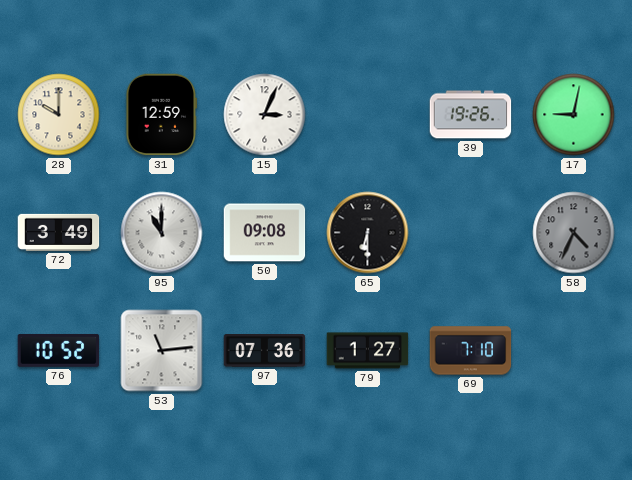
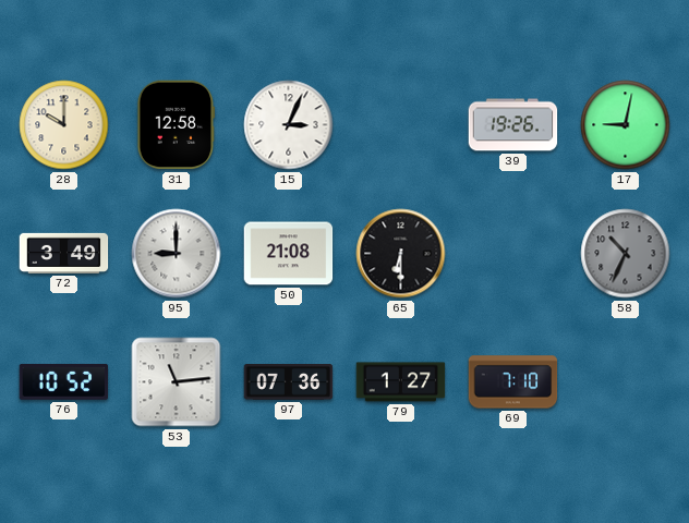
31: 12:59 -> 12:58 (177, 125)
95: 11:00 -> 9:00 (177, 254)
50: 09:08 -> 21:08 (289, 254)
58: 4:34 -> 10:34 (626, 254)
